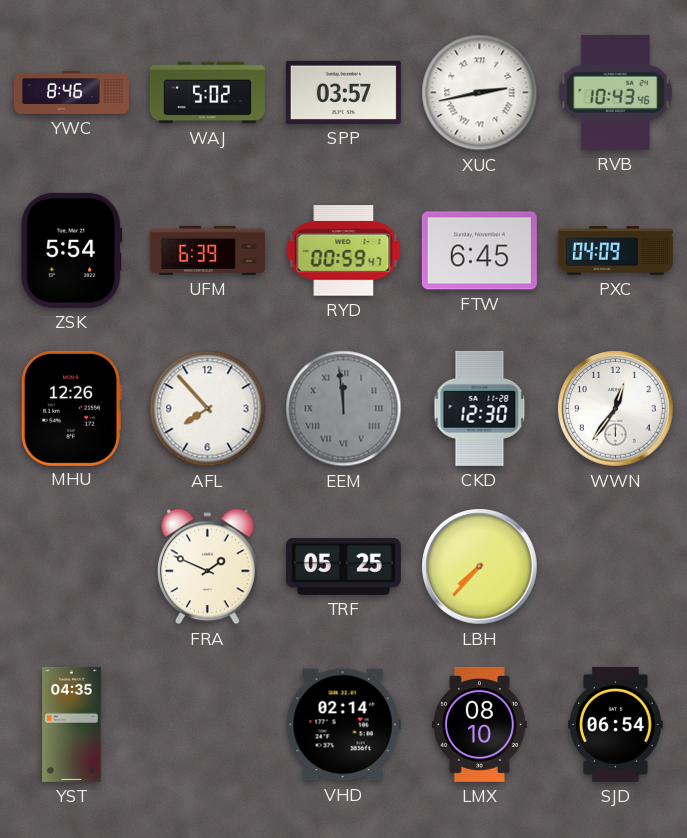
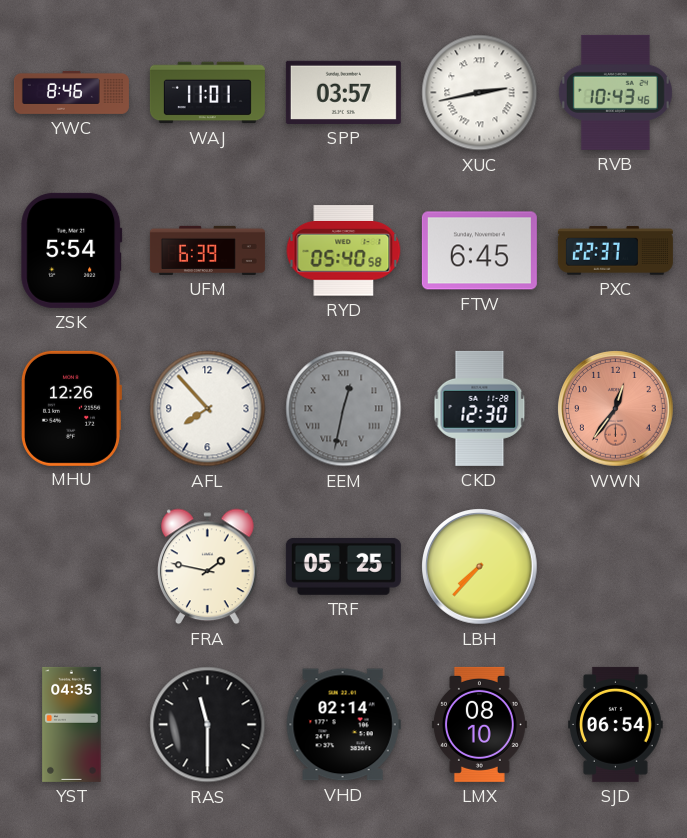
WAJ: 5:02 -> 11:01 (207, 93)
RYD: 00:59 -> 05:40 (344, 251)
PXC: 04:09 -> 22:37 (615, 251)
EEM: 11:59 -> 12:32 (344, 409)
WWN dial: white -> salmon (616, 409)
FRA: 1:49 -> 1:47 (208, 567)
RAS: none -> 11:30 (208, 725)
